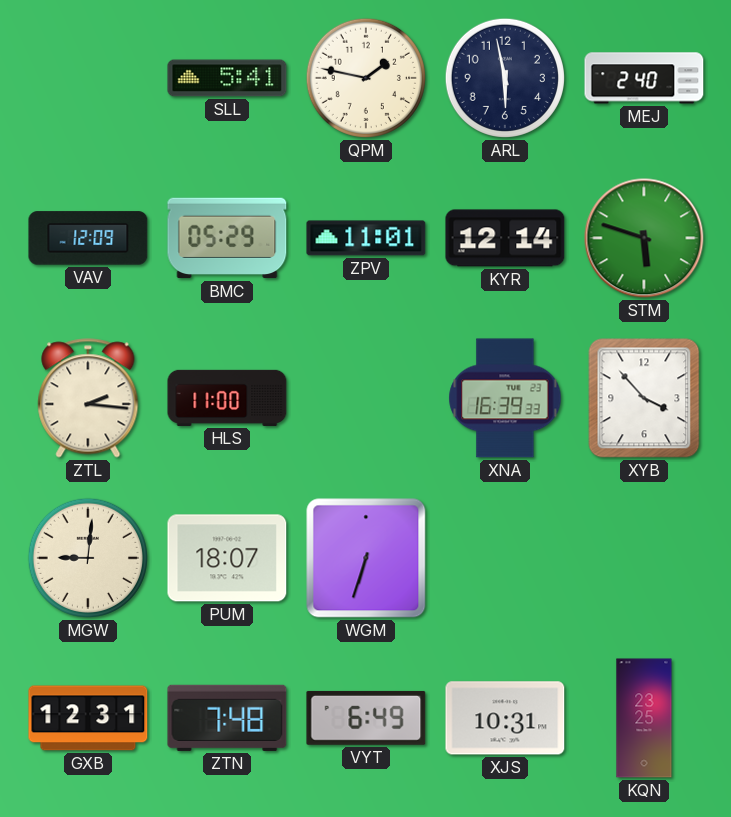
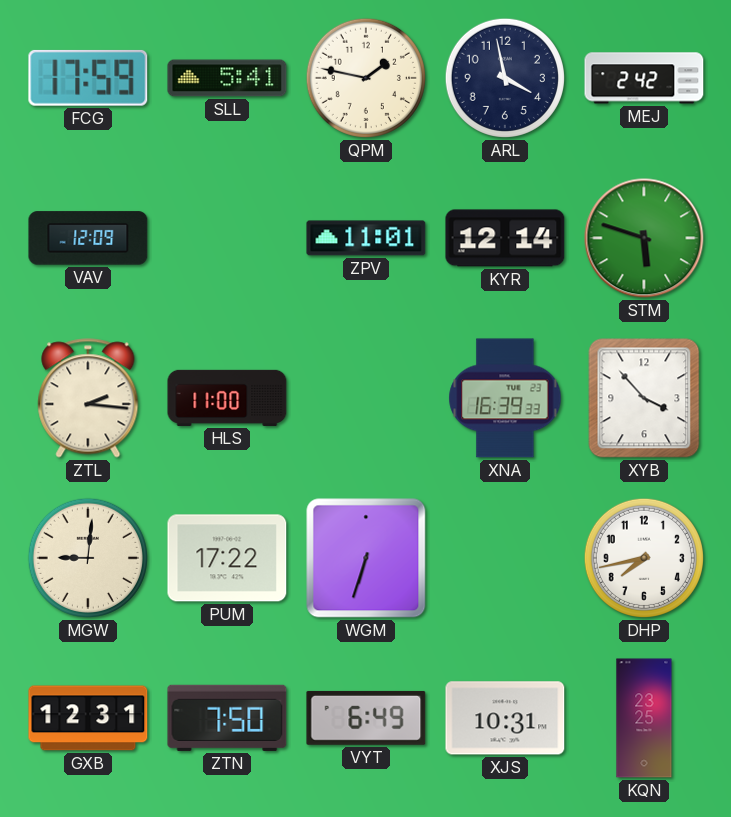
FCG: none -> 17:59 (88, 78)
ARL: 5:58 -> 3:58 (505, 78)
MEJ: 2:40 -> 2:42 (644, 78)
BMC: 05:29 -> none (227, 238)
PUM: 18:07 -> 17:22 (227, 558)
DHP: none -> 7:43 (644, 558)
ZTN: 7:48 -> 7:50 (227, 718)
